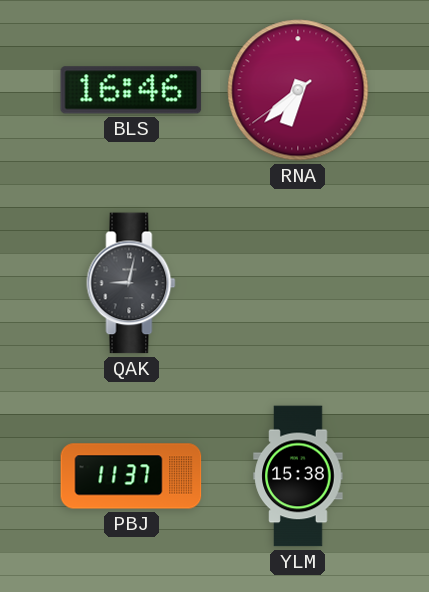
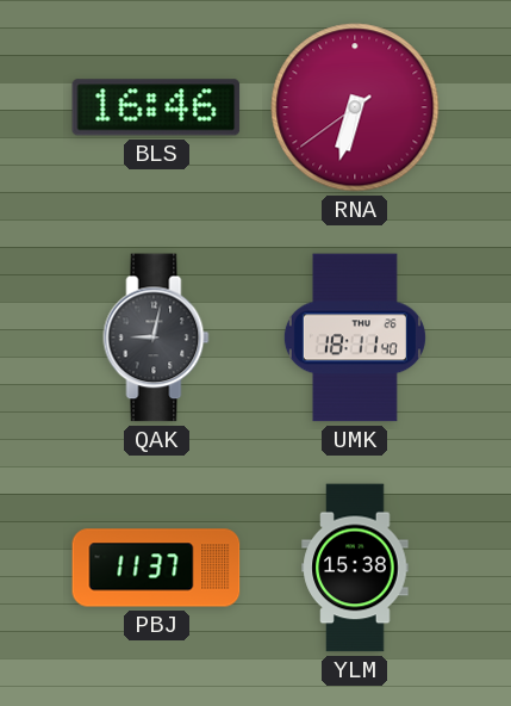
RNA: 6:37 -> 6:32 (355, 107)
UMK: none -> 18:11 (355, 337)
